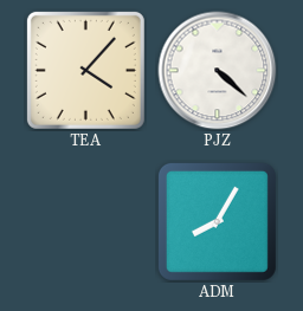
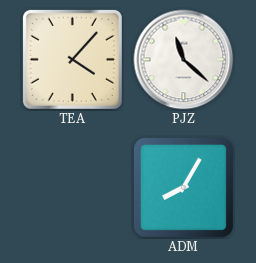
PJZ: 4:22 -> 11:22 (184, 60)
